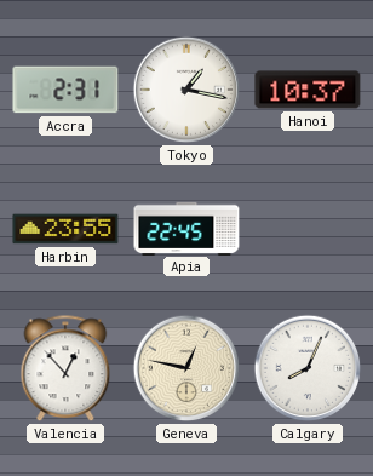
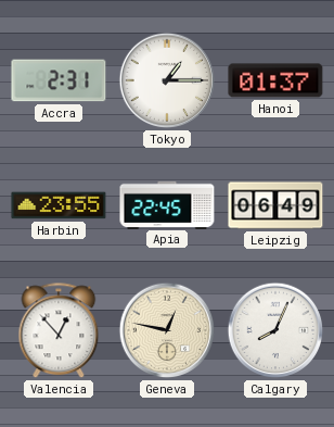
Tokyo: 1:17 -> 1:15 (167, 80)
Hanoi: 10:37 -> 01:37 (275, 80)
Leipzig: none -> 06:49 (275, 205)
